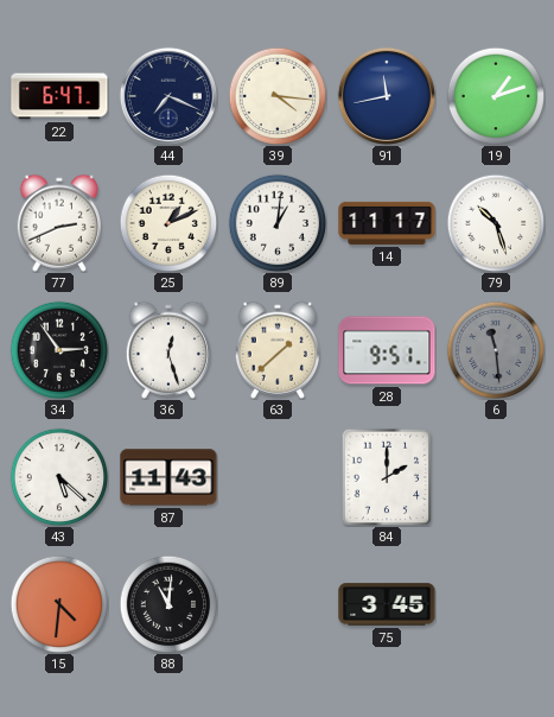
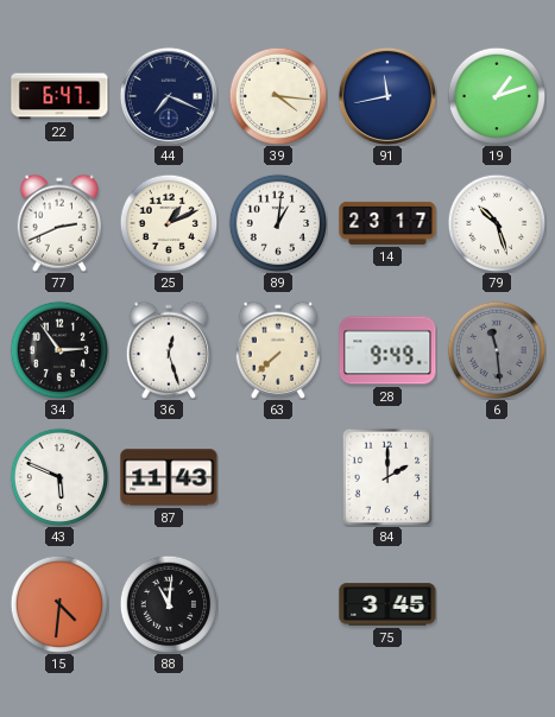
14: 11:17 -> 23:17 (387, 223)
63: 1:38 -> 7:38 (277, 350)
28: 9:51 -> 9:49 (387, 350)
43: 5:22 -> 5:49 (59, 477)
